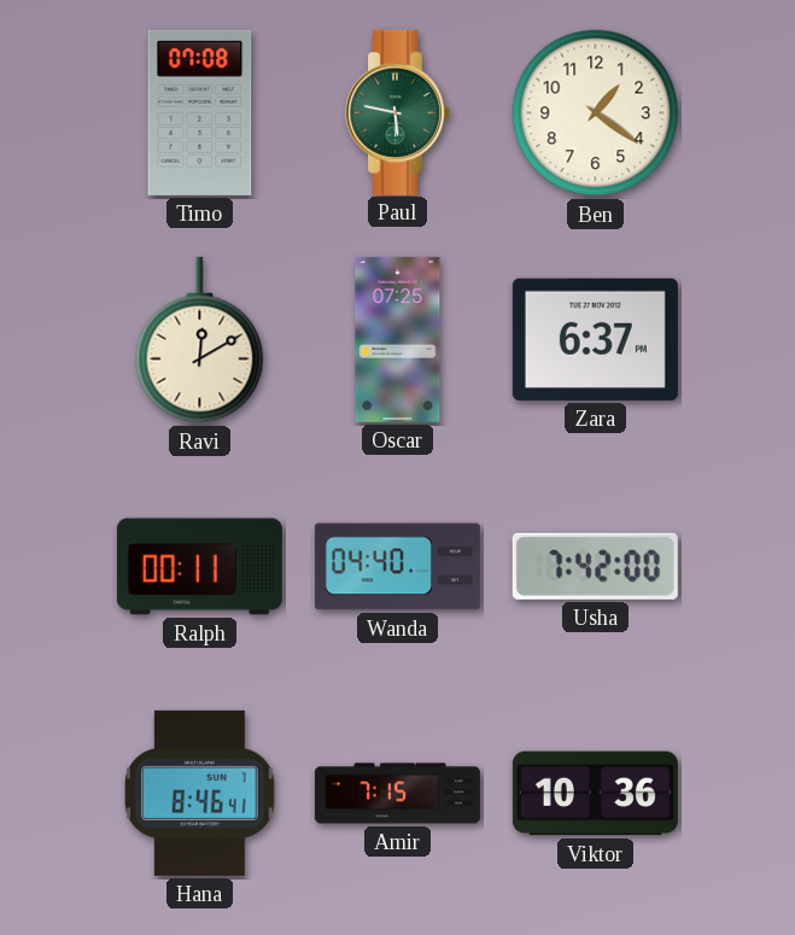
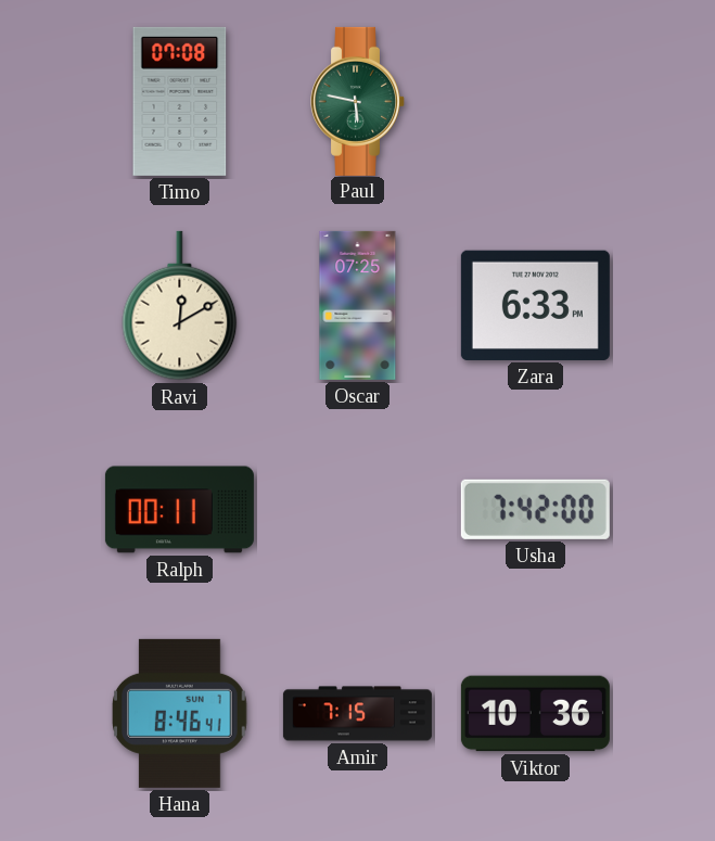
Ben: 1:21 -> none (596, 113)
Zara: 6:37 -> 6:33 (535, 305)
Wanda: 04:40 -> none (397, 567)
